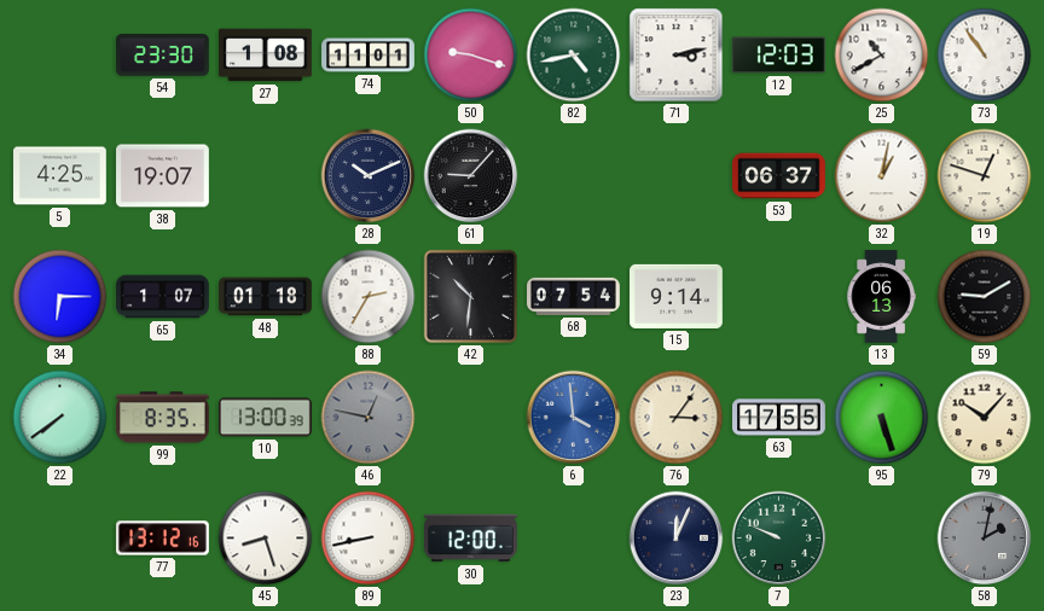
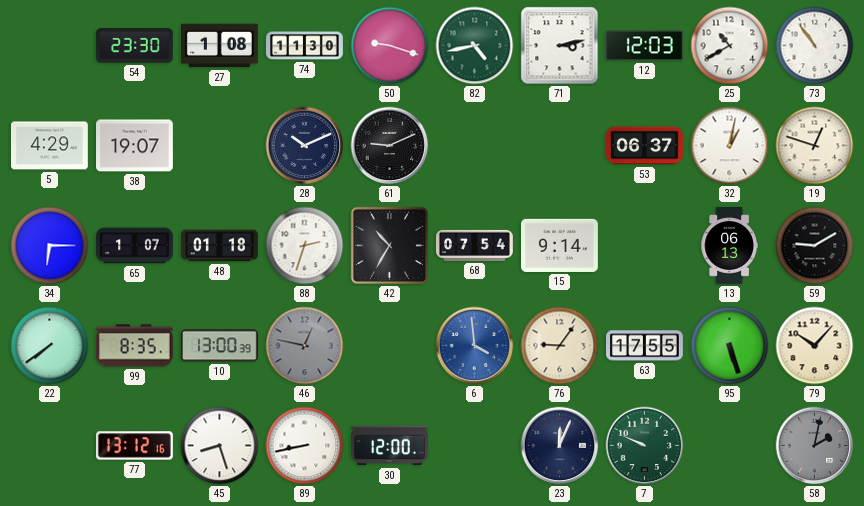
74: 11:01 -> 11:30 (305, 46)
5: 4:25 -> 4:29 (50, 146)
61: 9:07 -> 9:11 (390, 146)
88: 2:35 -> 2:33 (305, 246)
42: 10:31 -> 10:35 (389, 245)
76: 3:06 -> 9:06 (560, 346)
